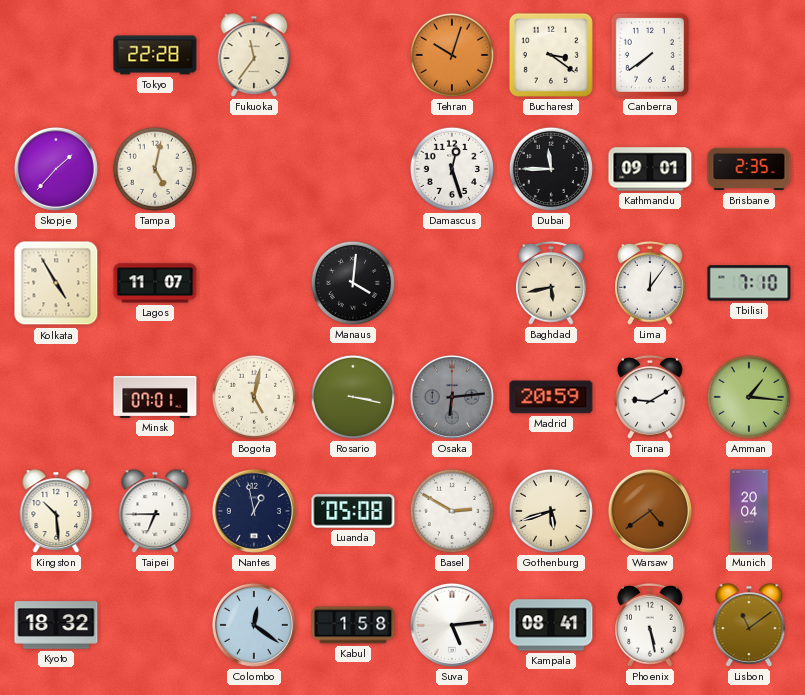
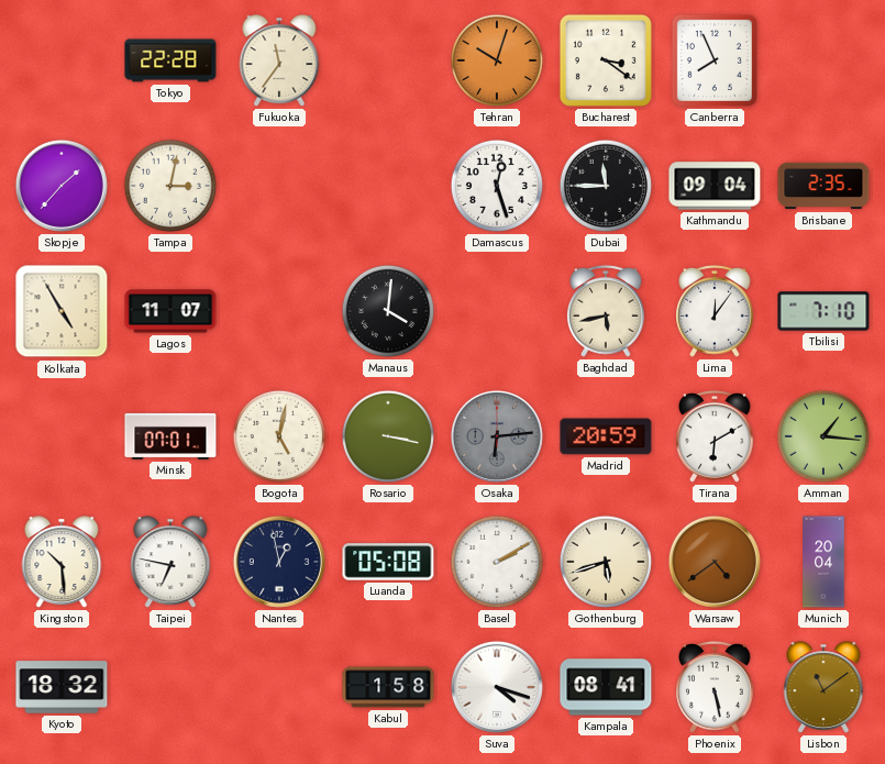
Canberra: 7:39 -> 7:56 (715, 60)
Tampa: 5:02 -> 3:02 (170, 186)
Kathmandu: 09:01 -> 09:04 (715, 186)
Tirana: 9:10 -> 6:10 (716, 436)
Taipei: 6:45 -> 6:47 (170, 562)
Basel: 2:50 -> 2:10 (497, 562)
Colombo: 12:21 -> none (254, 625)
Suva: 5:14 -> 4:18 (497, 687)
